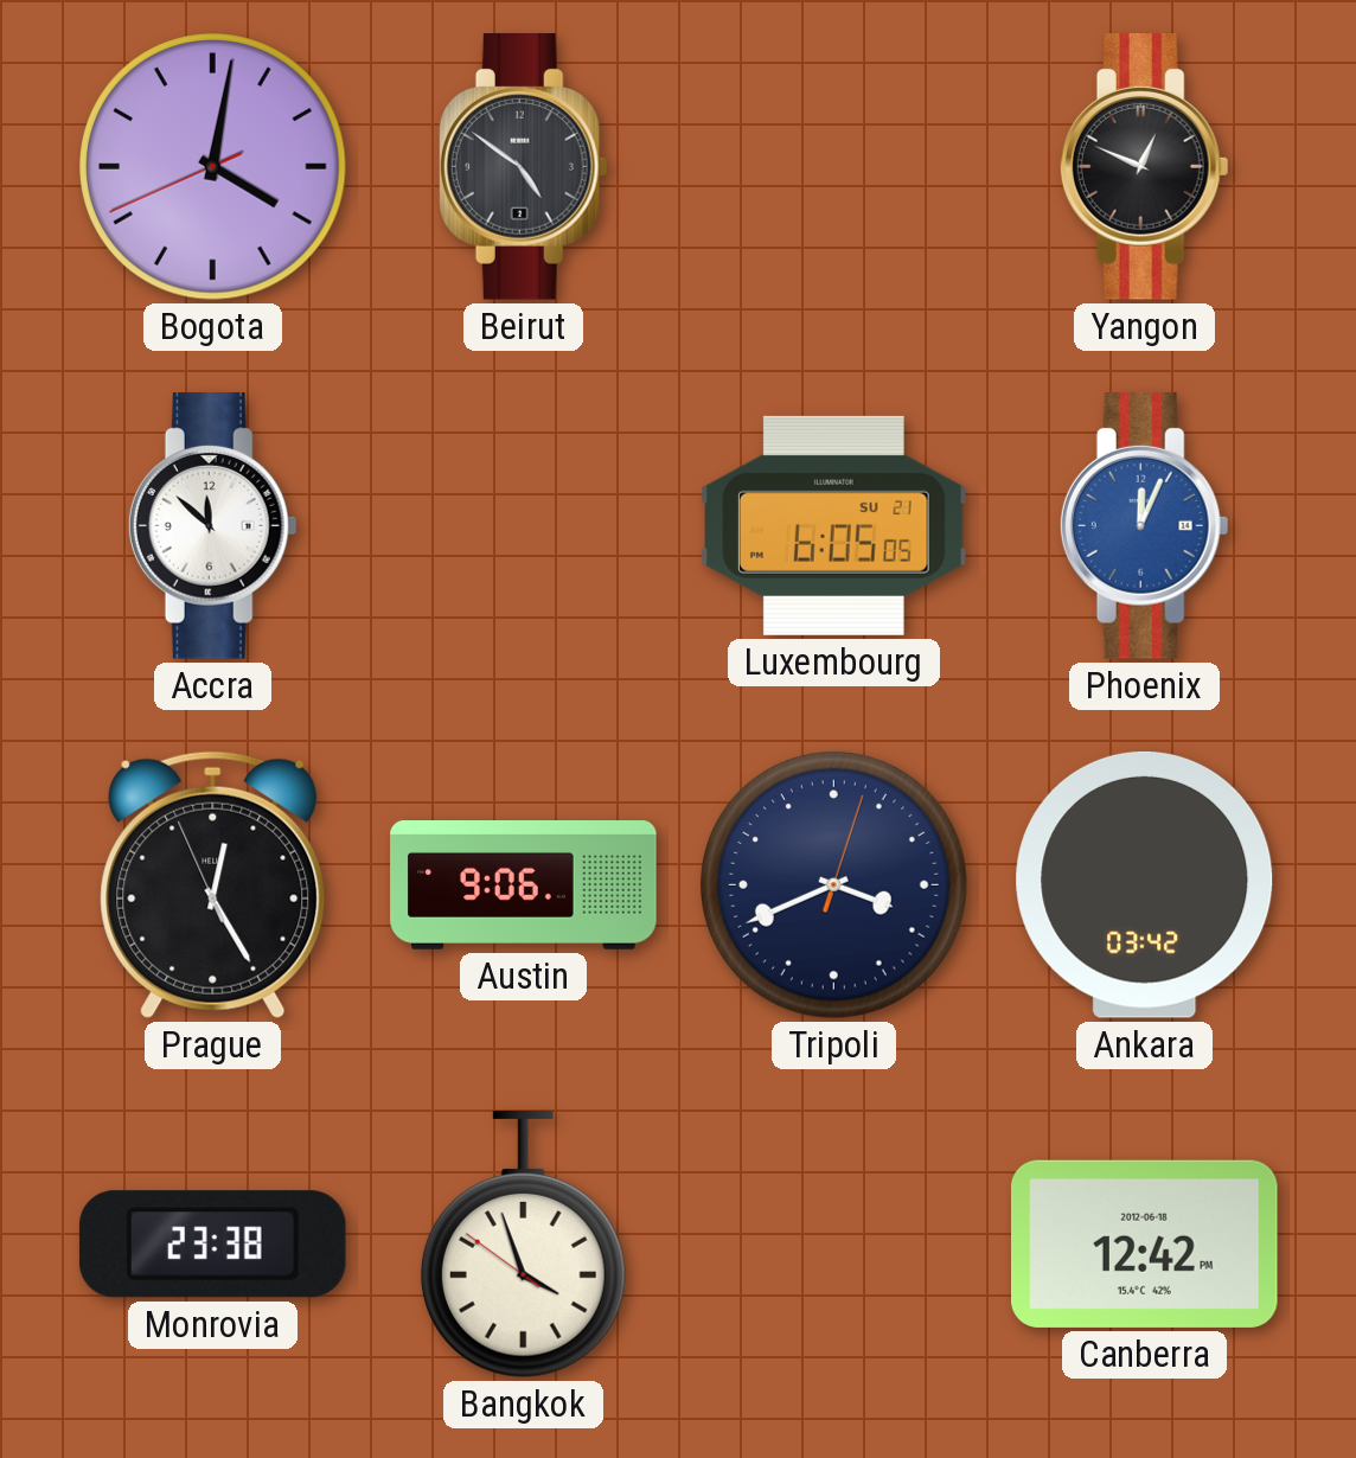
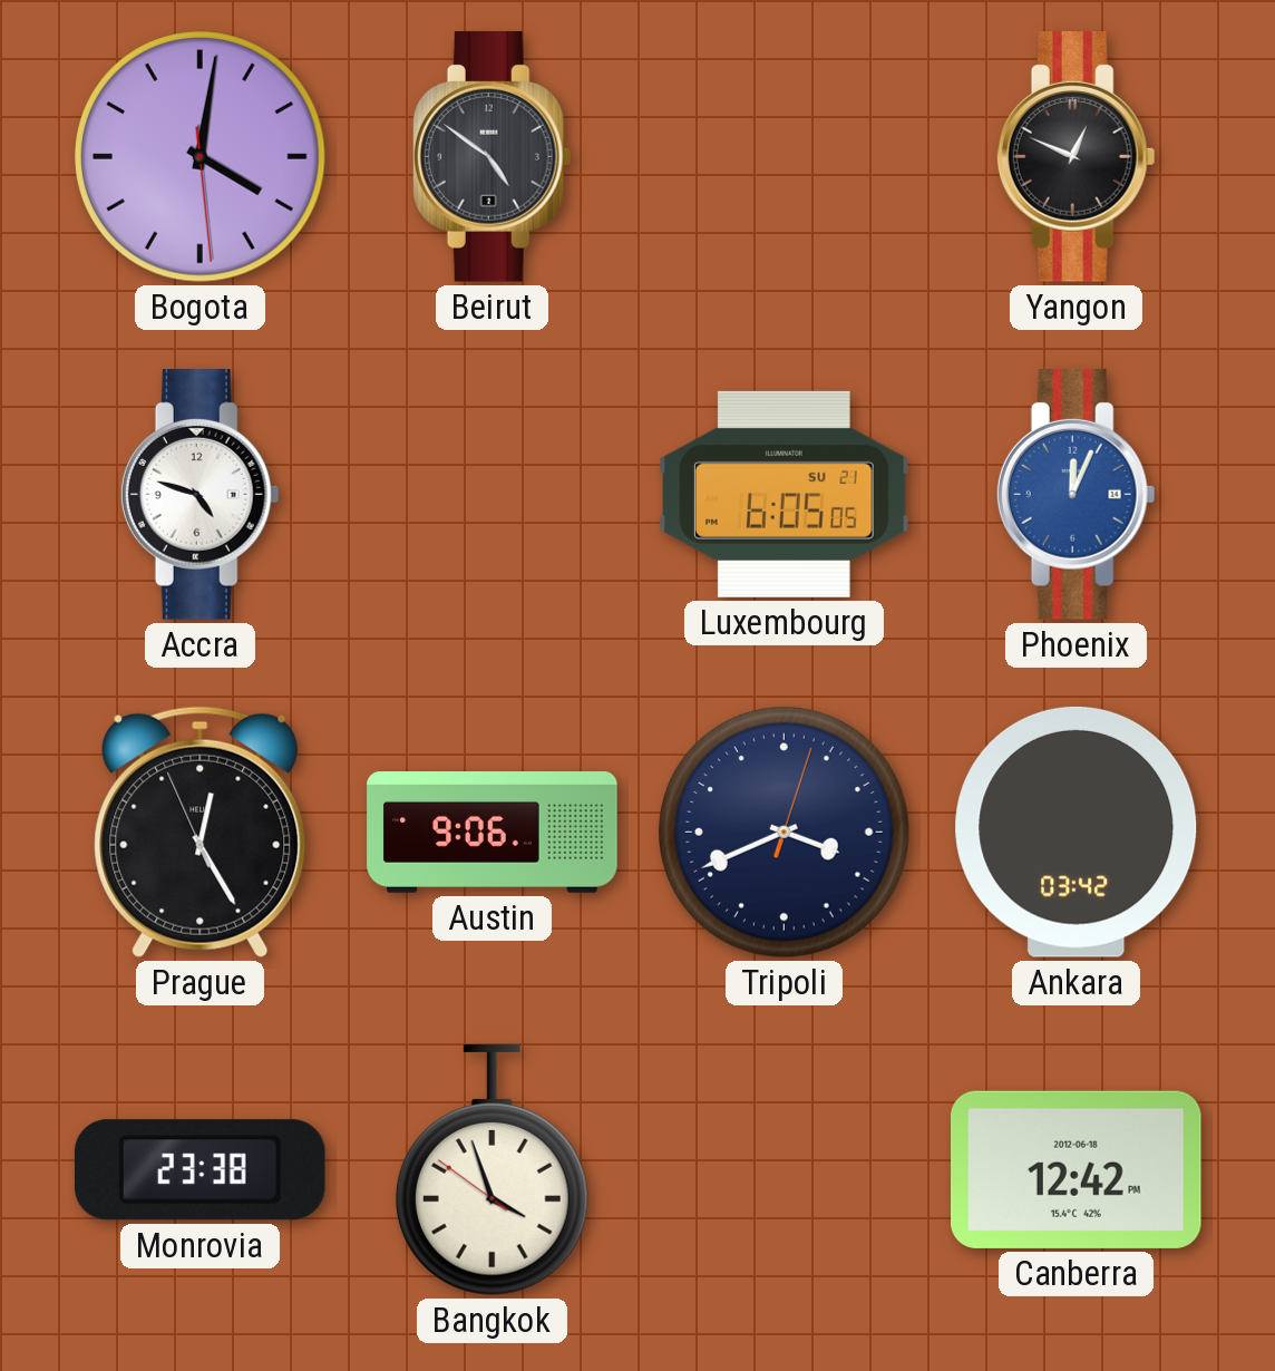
Bogota: 4:01:41 -> 4:01:29 (201, 157)
Accra: 11:52 -> 4:48 (199, 495)
